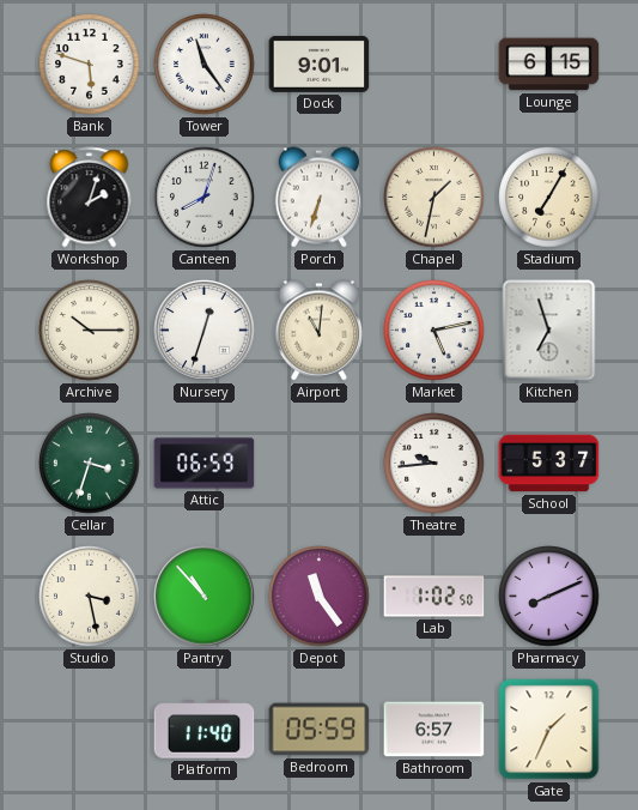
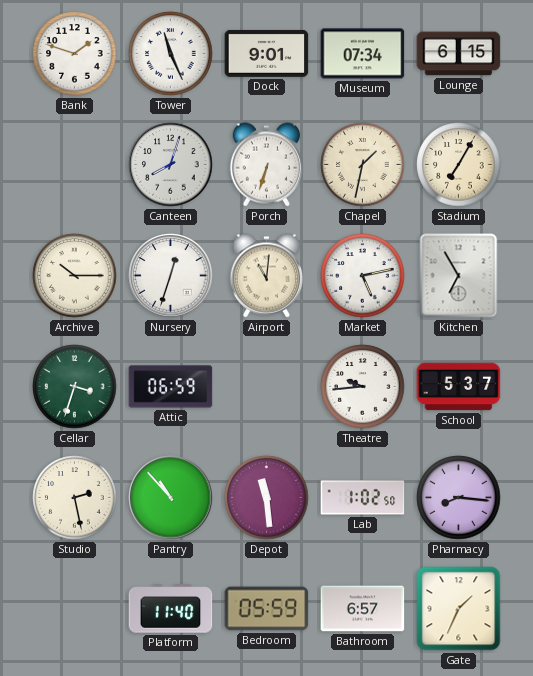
Bank: 5:48 -> 1:48 (75, 54)
Tower: 11:24 -> 11:26 (171, 54)
Museum: none -> 07:34 (363, 54)
Workshop: 2:03 -> none (90, 198)
Kitchen: 6:57 -> 6:55 (459, 276)
Studio: 3:28 -> 2:28 (75, 498)
Depot: 11:24 -> 11:29 (267, 498)
Pharmacy: 8:11 -> 8:16 (459, 498)
